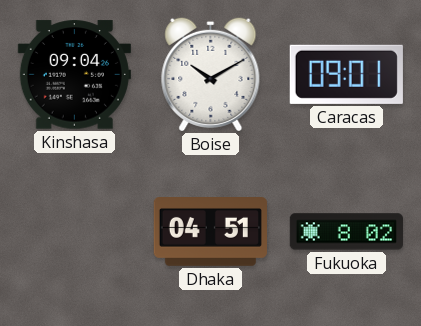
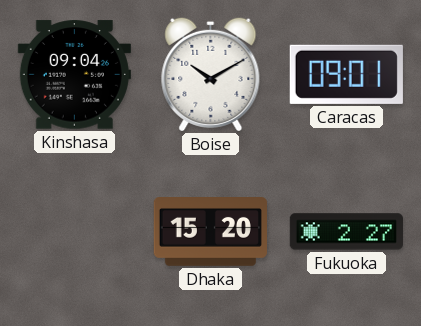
Dhaka: 04:51 -> 15:20 (210, 232)
Fukuoka: 8:02 -> 2:27 (346, 232)
